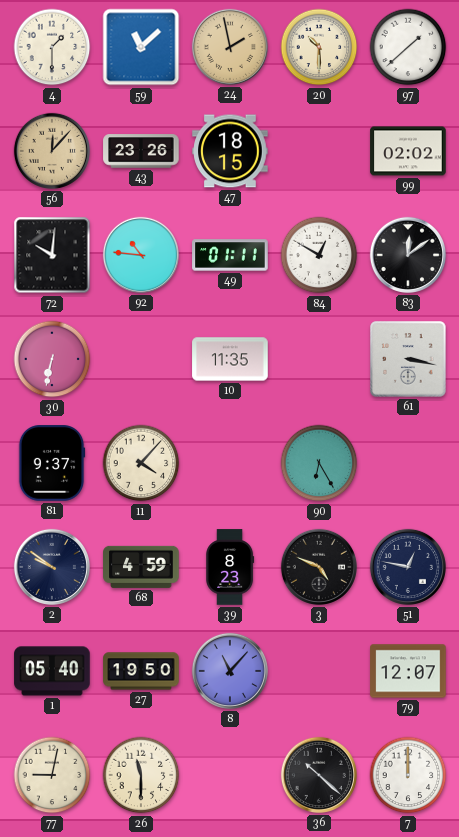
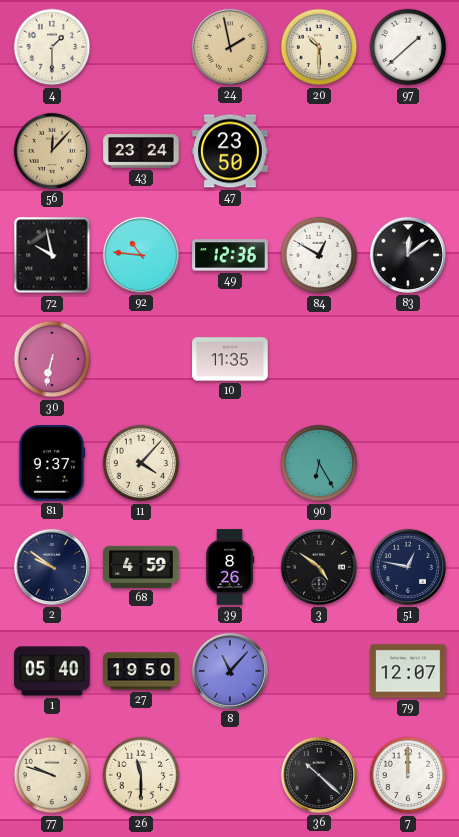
59: 11:08 -> none (141, 47)
43: 23:26 -> 23:24 (141, 151)
47: 18:15 -> 23:50 (230, 151)
99: 02:02 -> none (408, 151)
72: 10:01 -> 9:58 (52, 255)
49: 01:11 -> 12:36 (230, 255)
61: 3:17 -> none (408, 359)
39: 8:23 -> 8:26 (230, 567)
3: 4:49 -> 4:51 (319, 567)
77: 9:02 -> 9:48 (52, 775)
